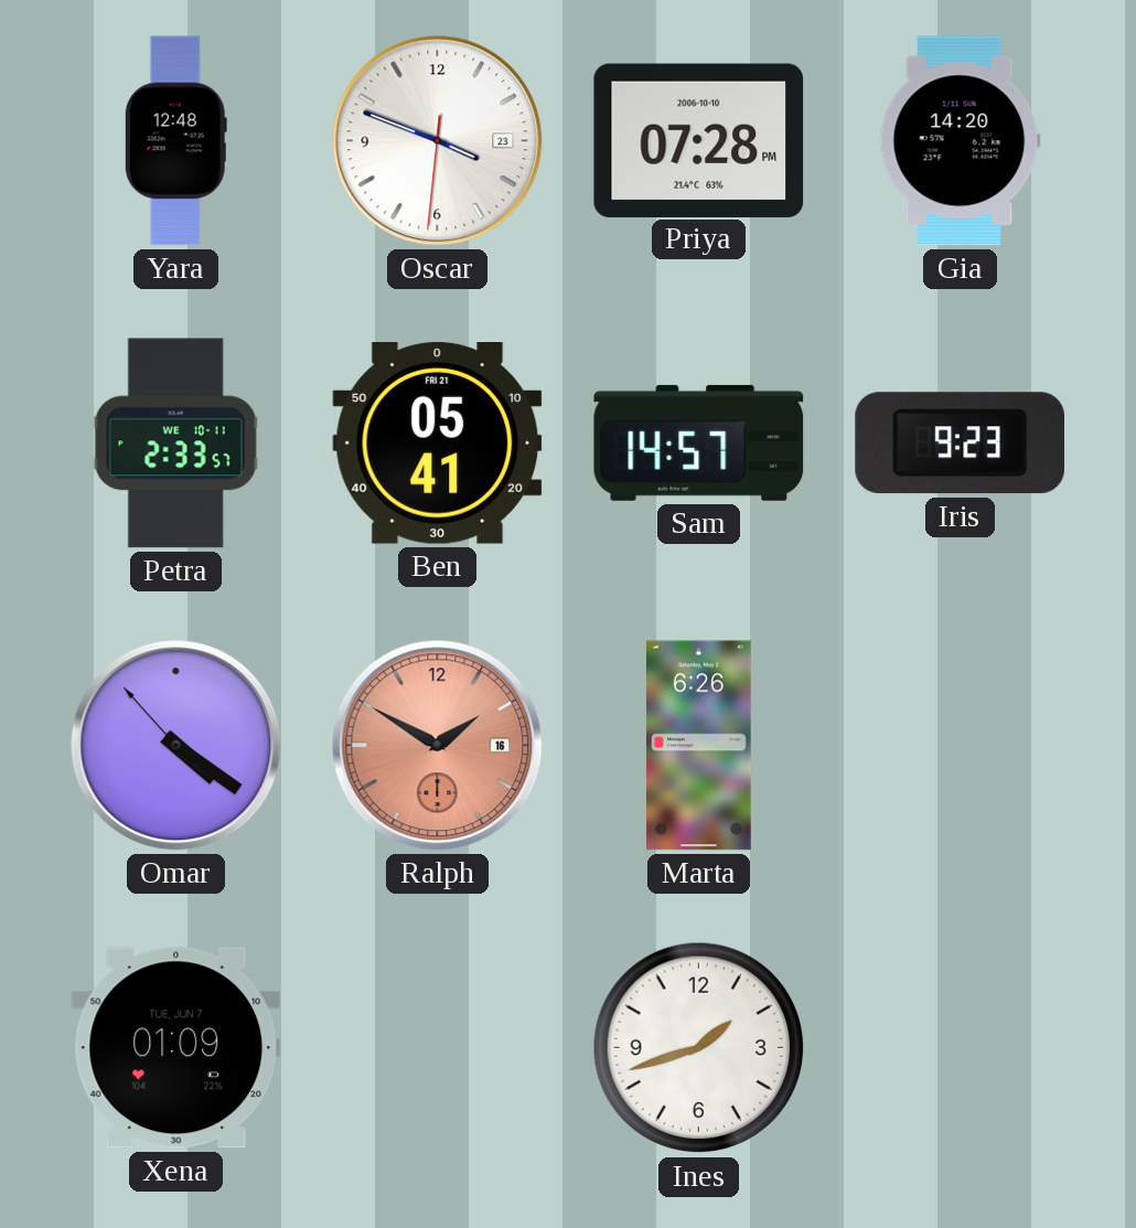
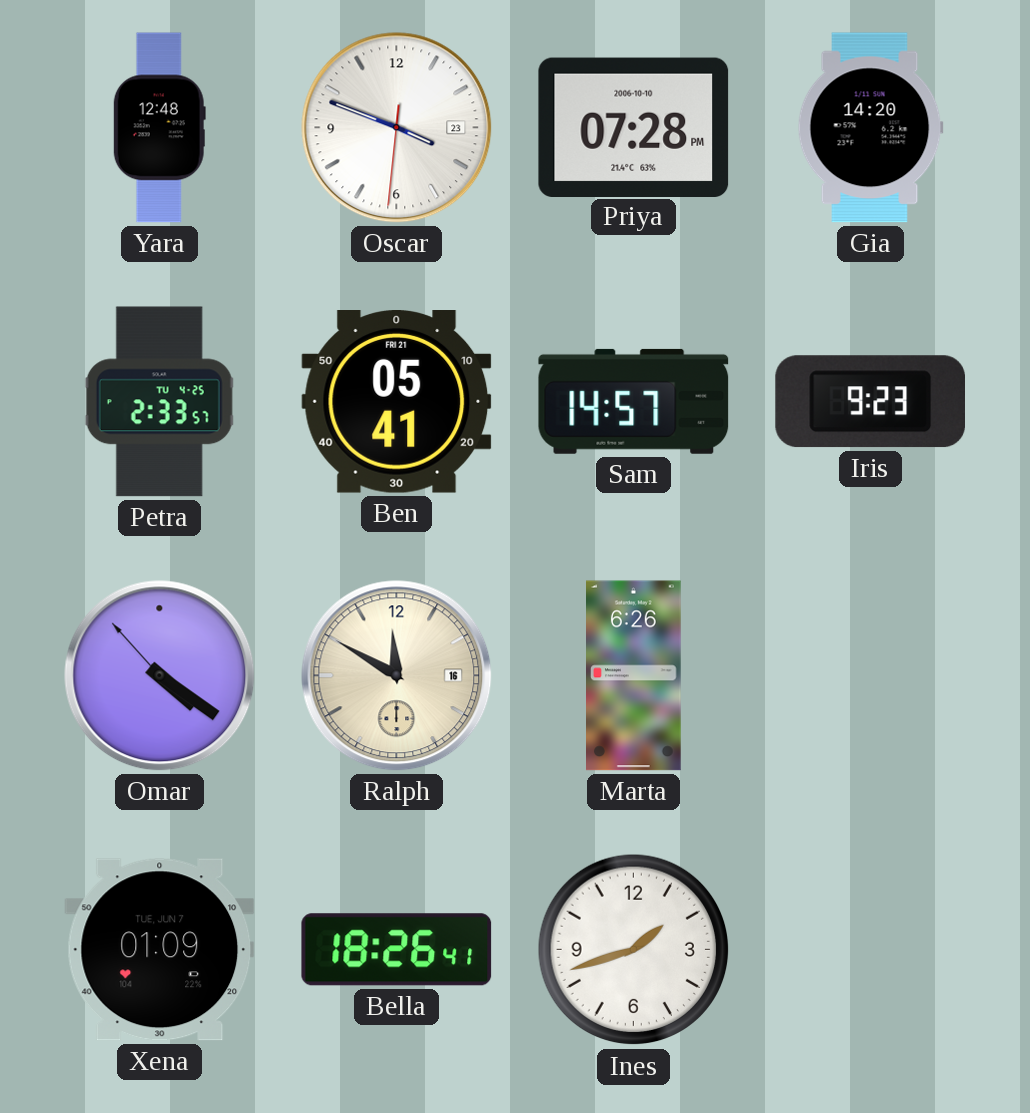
Petra date: WE 10-11 -> TU 4-25 (159, 402)
Ralph: 1:50 -> 11:50 (397, 676)
Ralph dial: salmon -> cream (397, 676)
Bella: none -> 18:26 (397, 950)
